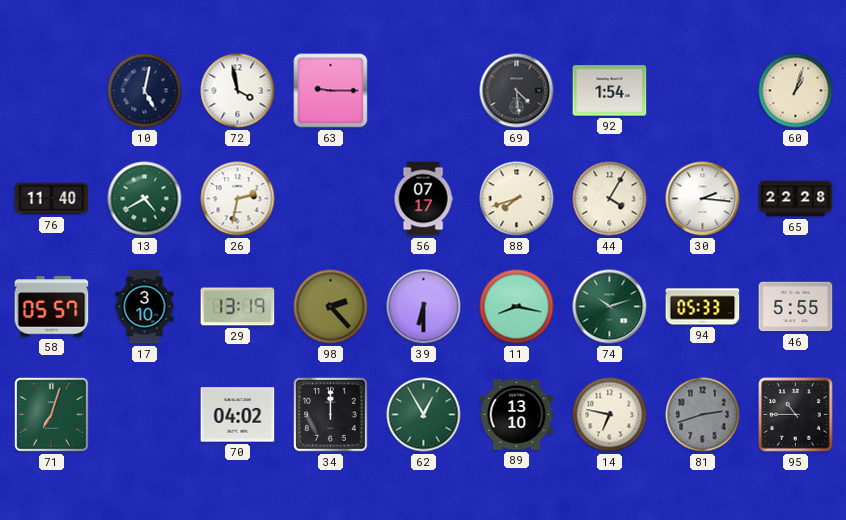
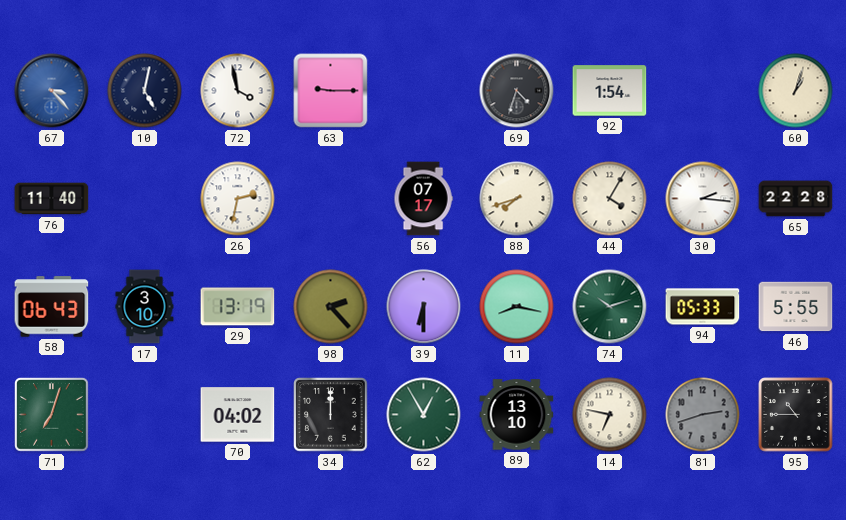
67: none -> 3:23 (52, 91)
69: 4:29 -> 4:33 (517, 91)
13: 4:40 -> none (145, 199)
58: 05:57 -> 06:43 (52, 307)
